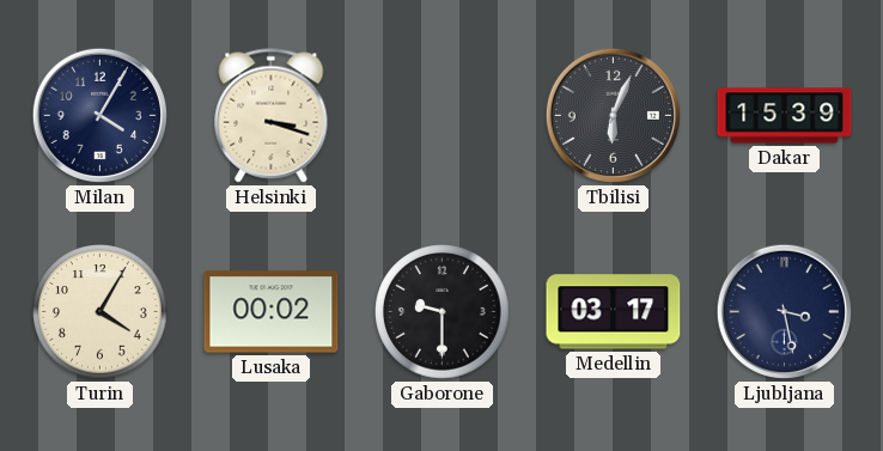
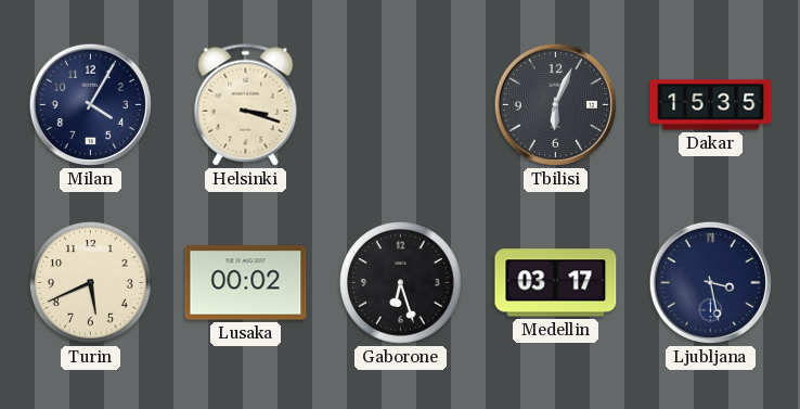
Dakar: 15:39 -> 15:35 (711, 105)
Turin: 4:05 -> 5:41 (91, 283)
Gaborone: 9:30 -> 6:27 (401, 283)
